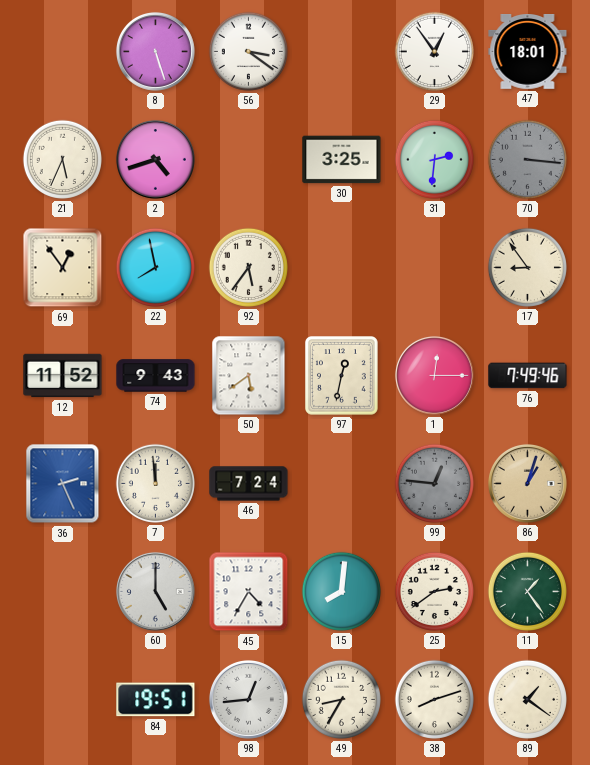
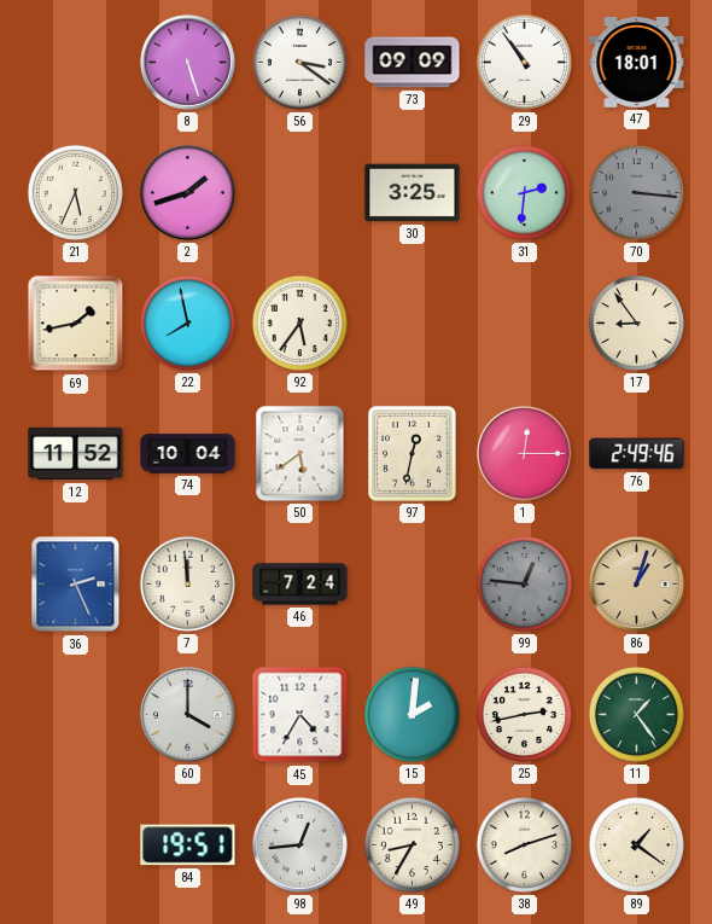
73: none -> 09:09 (413, 63)
29: 12:54 -> 10:54 (524, 62)
2: 4:42 -> 1:42 (187, 192)
69: 12:54 -> 1:43 (76, 324)
74: 9:43 -> 10:04 (188, 454)
76: 7:49 -> 2:49 (637, 454)
60: 5:00 -> 4:00 (187, 714)
15: 8:01 -> 2:01 (412, 714)
25: 2:39 -> 2:43 (524, 714)
